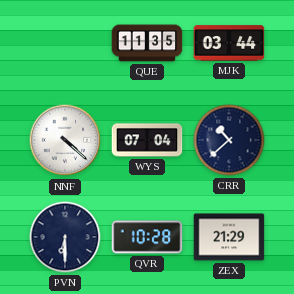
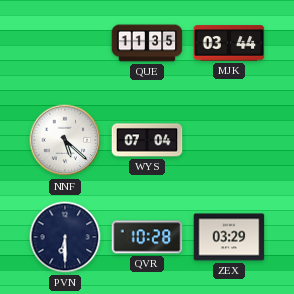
NNF: 4:22 -> 5:22 (65, 140)
CRR: 10:38 -> none (229, 140)
ZEX: 21:29 -> 03:29 (229, 237)
